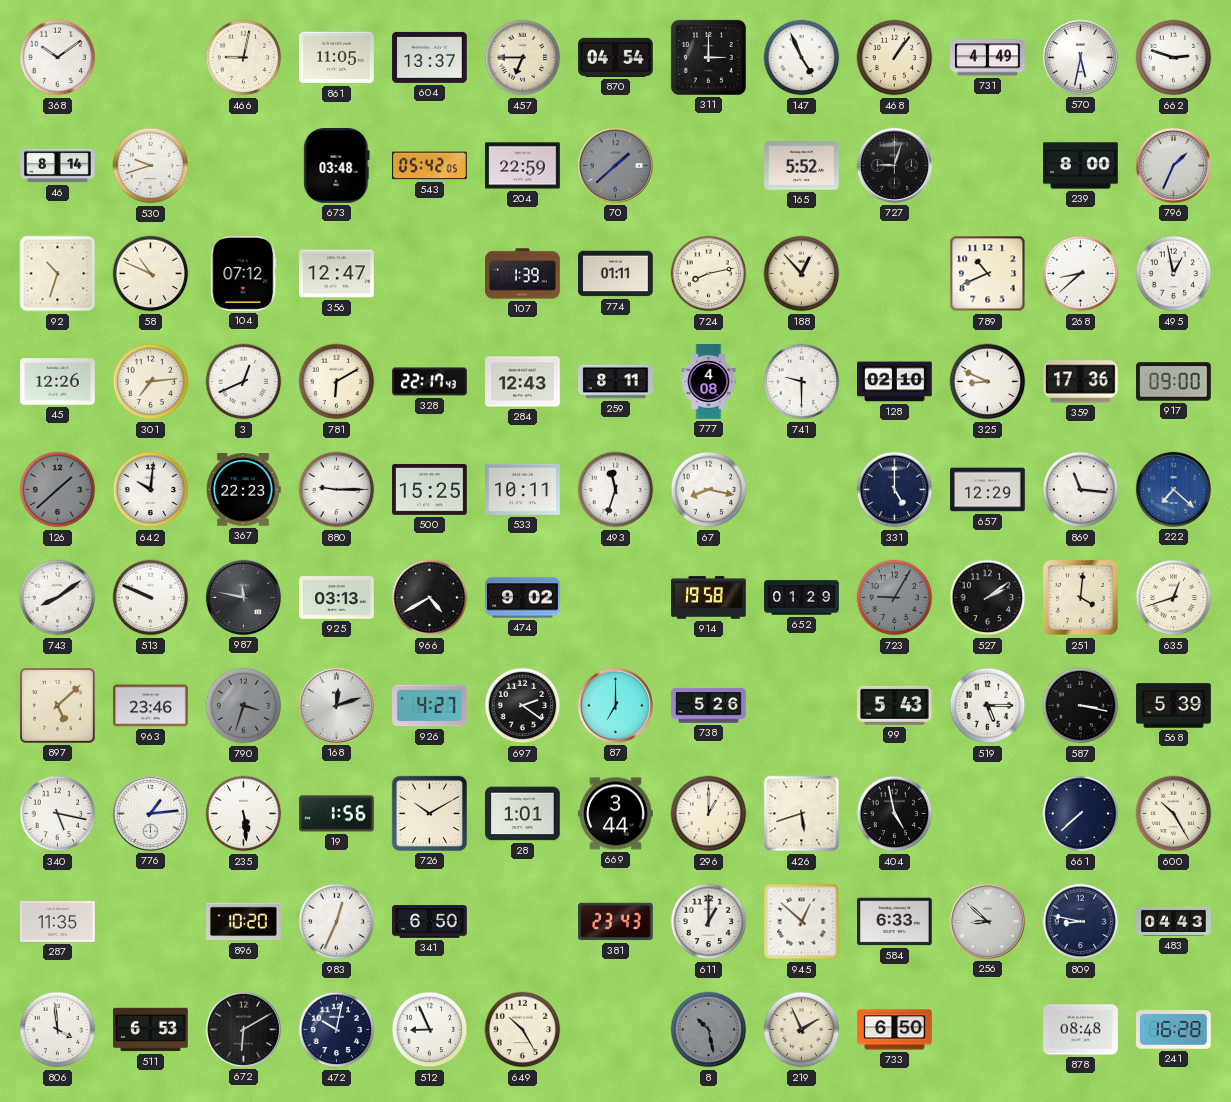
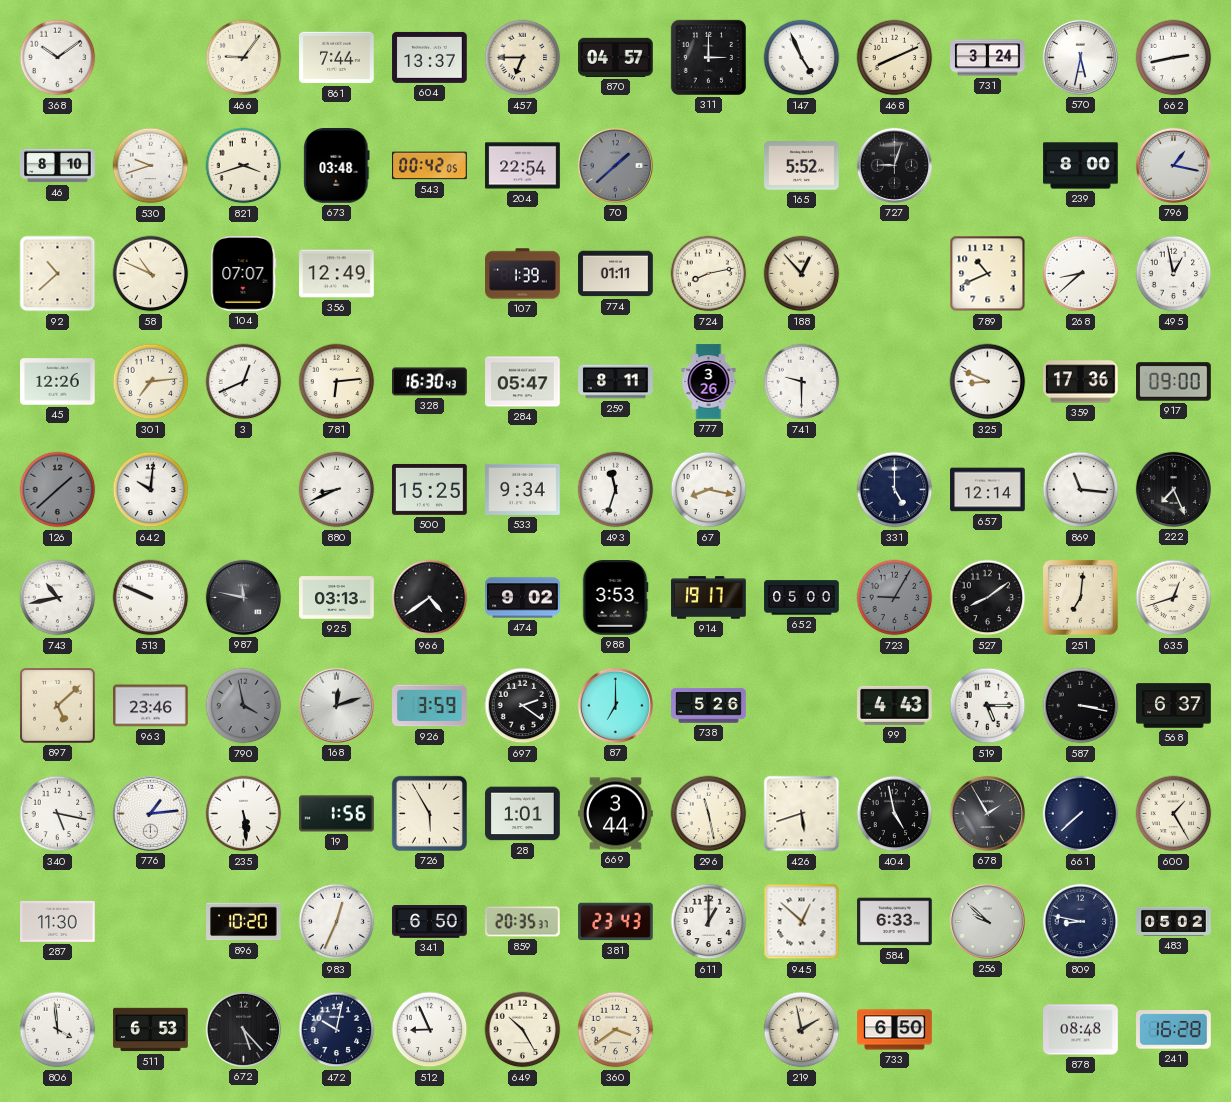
466: 9:02 -> 9:06 (244, 58)
861: 11:05 -> 7:44 (337, 58)
870: 04:54 -> 04:57 (616, 57)
468: 1:06 -> 8:11 (895, 58)
731: 4:49 -> 3:24 (988, 58)
662: 2:48 -> 2:43 (1174, 58)
46: 8:14 -> 8:10 (58, 166)
821: none -> 3:42 (244, 166)
543: 05:42 -> 00:42 (430, 166)
204: 22:59 -> 22:54 (523, 166)
796: 1:34 -> 1:17 (1173, 165)
92: 10:33 -> 10:38 (58, 274)
104: 07:12 -> 07:07 (244, 274)
356: 12:47 -> 12:49 (337, 274)
781: 6:10 -> 6:14 (337, 382)
328: 22:17 -> 16:30 (430, 382)
284: 12:43 -> 05:47 (523, 382)
777: 4:08 -> 3:26 (709, 382)
128: 02:10 -> none (895, 382)
367: 22:23 -> none (243, 490)
880: 9:15 -> 8:41 (337, 490)
533: 10:11 -> 9:34 (523, 489)
657: 12:29 -> 12:14 (988, 490)
222: 7:22 -> 7:26 (1173, 489)
222 dial: blue -> black (1173, 489)
743: 8:09 -> 10:43 (58, 598)
966: 4:40 -> 4:39 (430, 598)
988: none -> 3:53 (615, 598)
914: 19:58 -> 19:17 (709, 598)
652: 01:29 -> 05:00 (802, 598)
527: 2:09 -> 8:09 (988, 598)
251: 4:01 -> 7:01 (1081, 598)
790: 3:33 -> 3:58 (244, 706)
926: 4:27 -> 3:59 (430, 706)
99: 5:43 -> 4:43 (895, 705)
568: 5:39 -> 6:37 (1174, 706)
726: 10:10 -> 5:55 (429, 813)
296: 1:00 -> 11:28 (709, 814)
678: none -> 1:55 (987, 813)
600: 10:25 -> 1:25 (1174, 814)
287: 11:35 -> 11:30 (58, 921)
859: none -> 20:35 (523, 922)
256: 8:52 -> 9:52 (987, 921)
483: 04:43 -> 05:02 (1174, 921)
672: 6:10 -> 5:23 (243, 1029)
360: none -> 3:39 (616, 1030)
8: 10:28 -> none (709, 1030)
219: 1:56 -> 1:58 (802, 1030)
